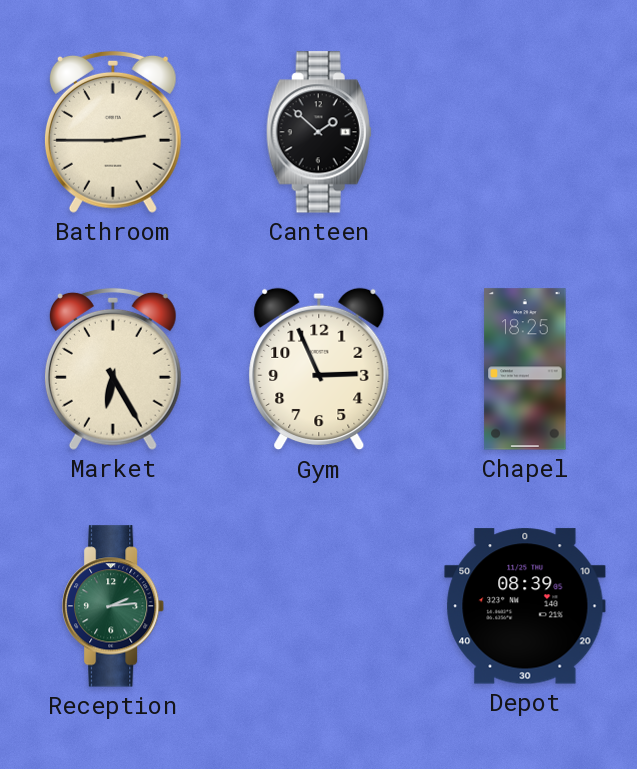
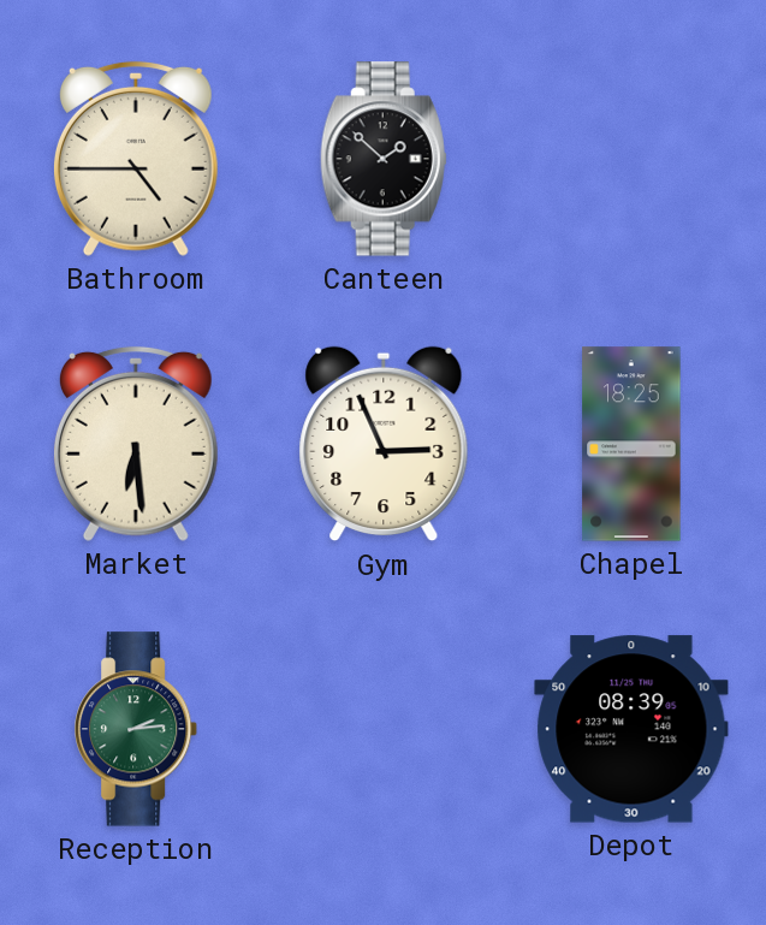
Bathroom: 2:45 -> 4:45 (136, 159)
Market: 6:25 -> 6:29 (136, 444)
